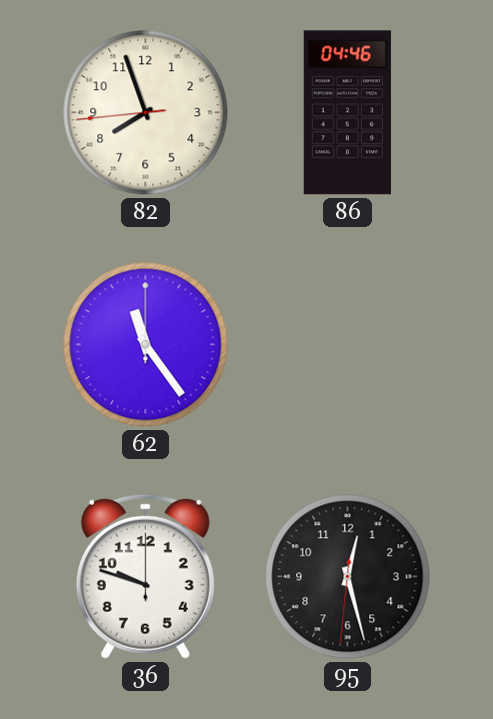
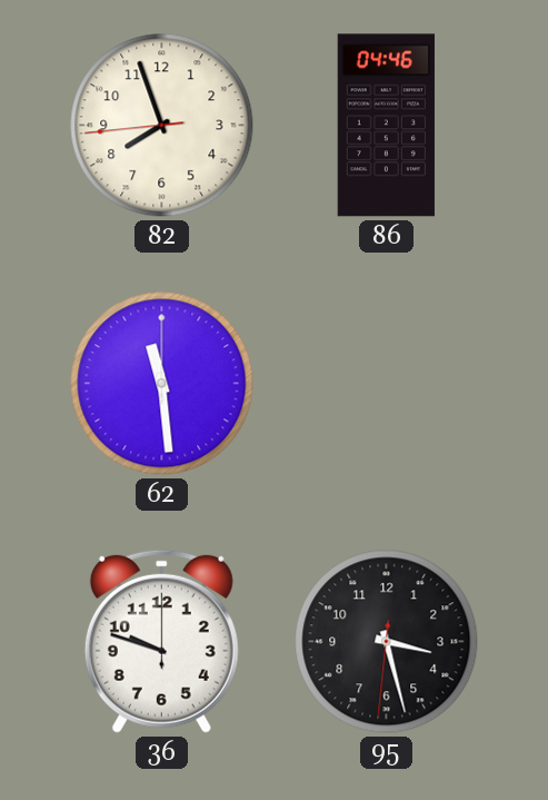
62: 11:24 -> 11:29 (162, 384)
95: 12:27 -> 3:27 (387, 642)
